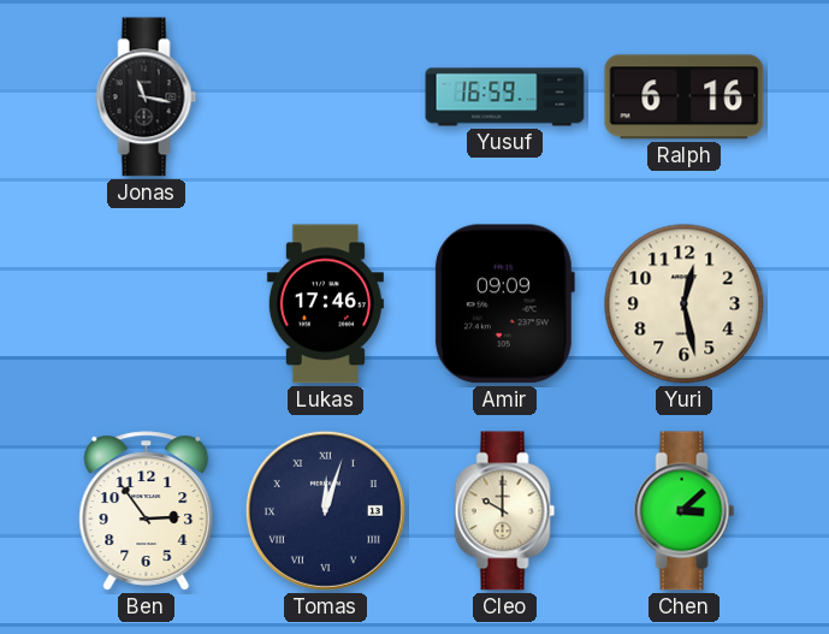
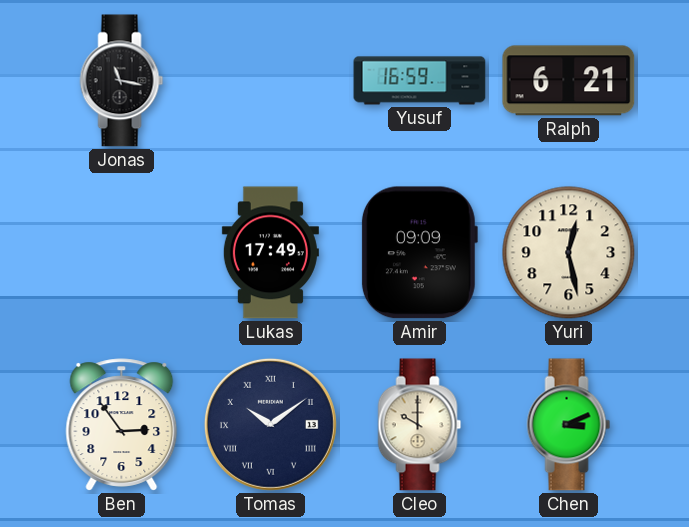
Ralph: 6:16 -> 6:21 (569, 81)
Lukas: 17:46 -> 17:49 (270, 253)
Tomas: 12:03 -> 10:09 (270, 424)
Chen: 3:08 -> 3:11 (569, 425)
